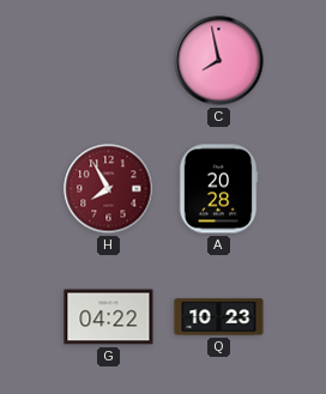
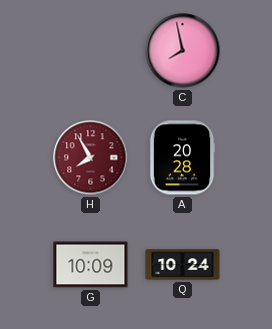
G: 04:22 -> 10:09 (91, 265)
Q: 10:23 -> 10:24 (183, 265)
